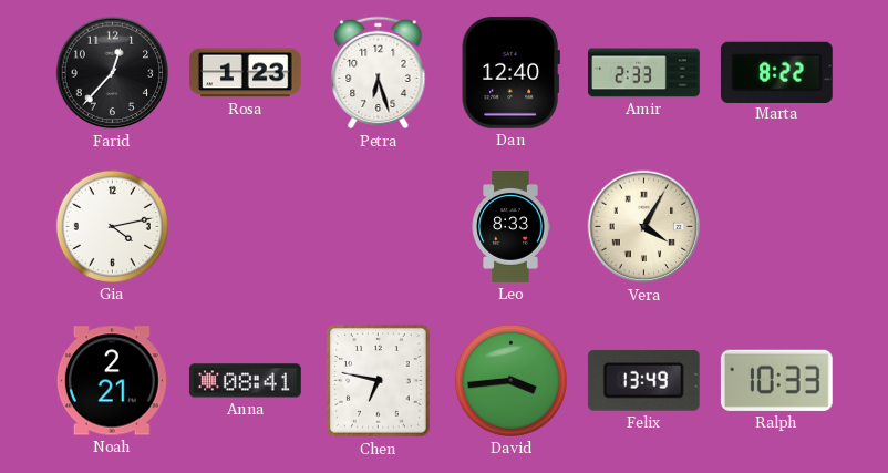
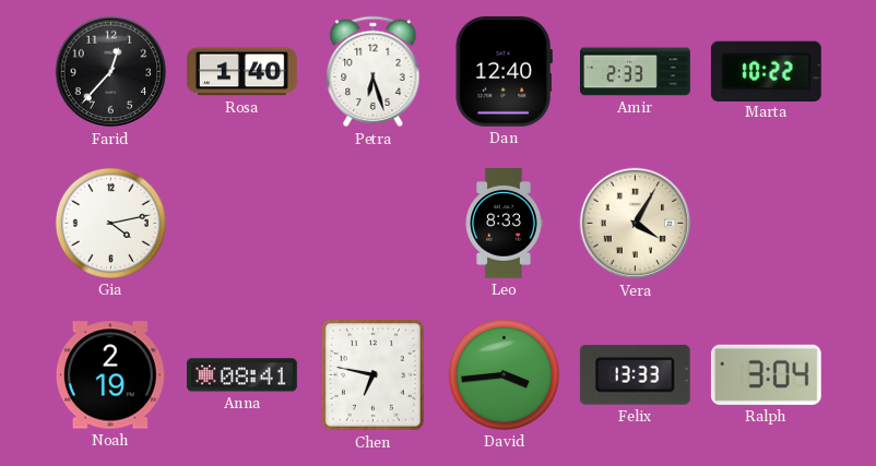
Rosa: 1:23 -> 1:40 (242, 72)
Marta: 8:22 -> 10:22 (766, 71)
Noah: 2:21 -> 2:19 (110, 375)
Felix: 13:49 -> 13:33 (635, 374)
Ralph: 10:33 -> 3:04 (766, 374)
